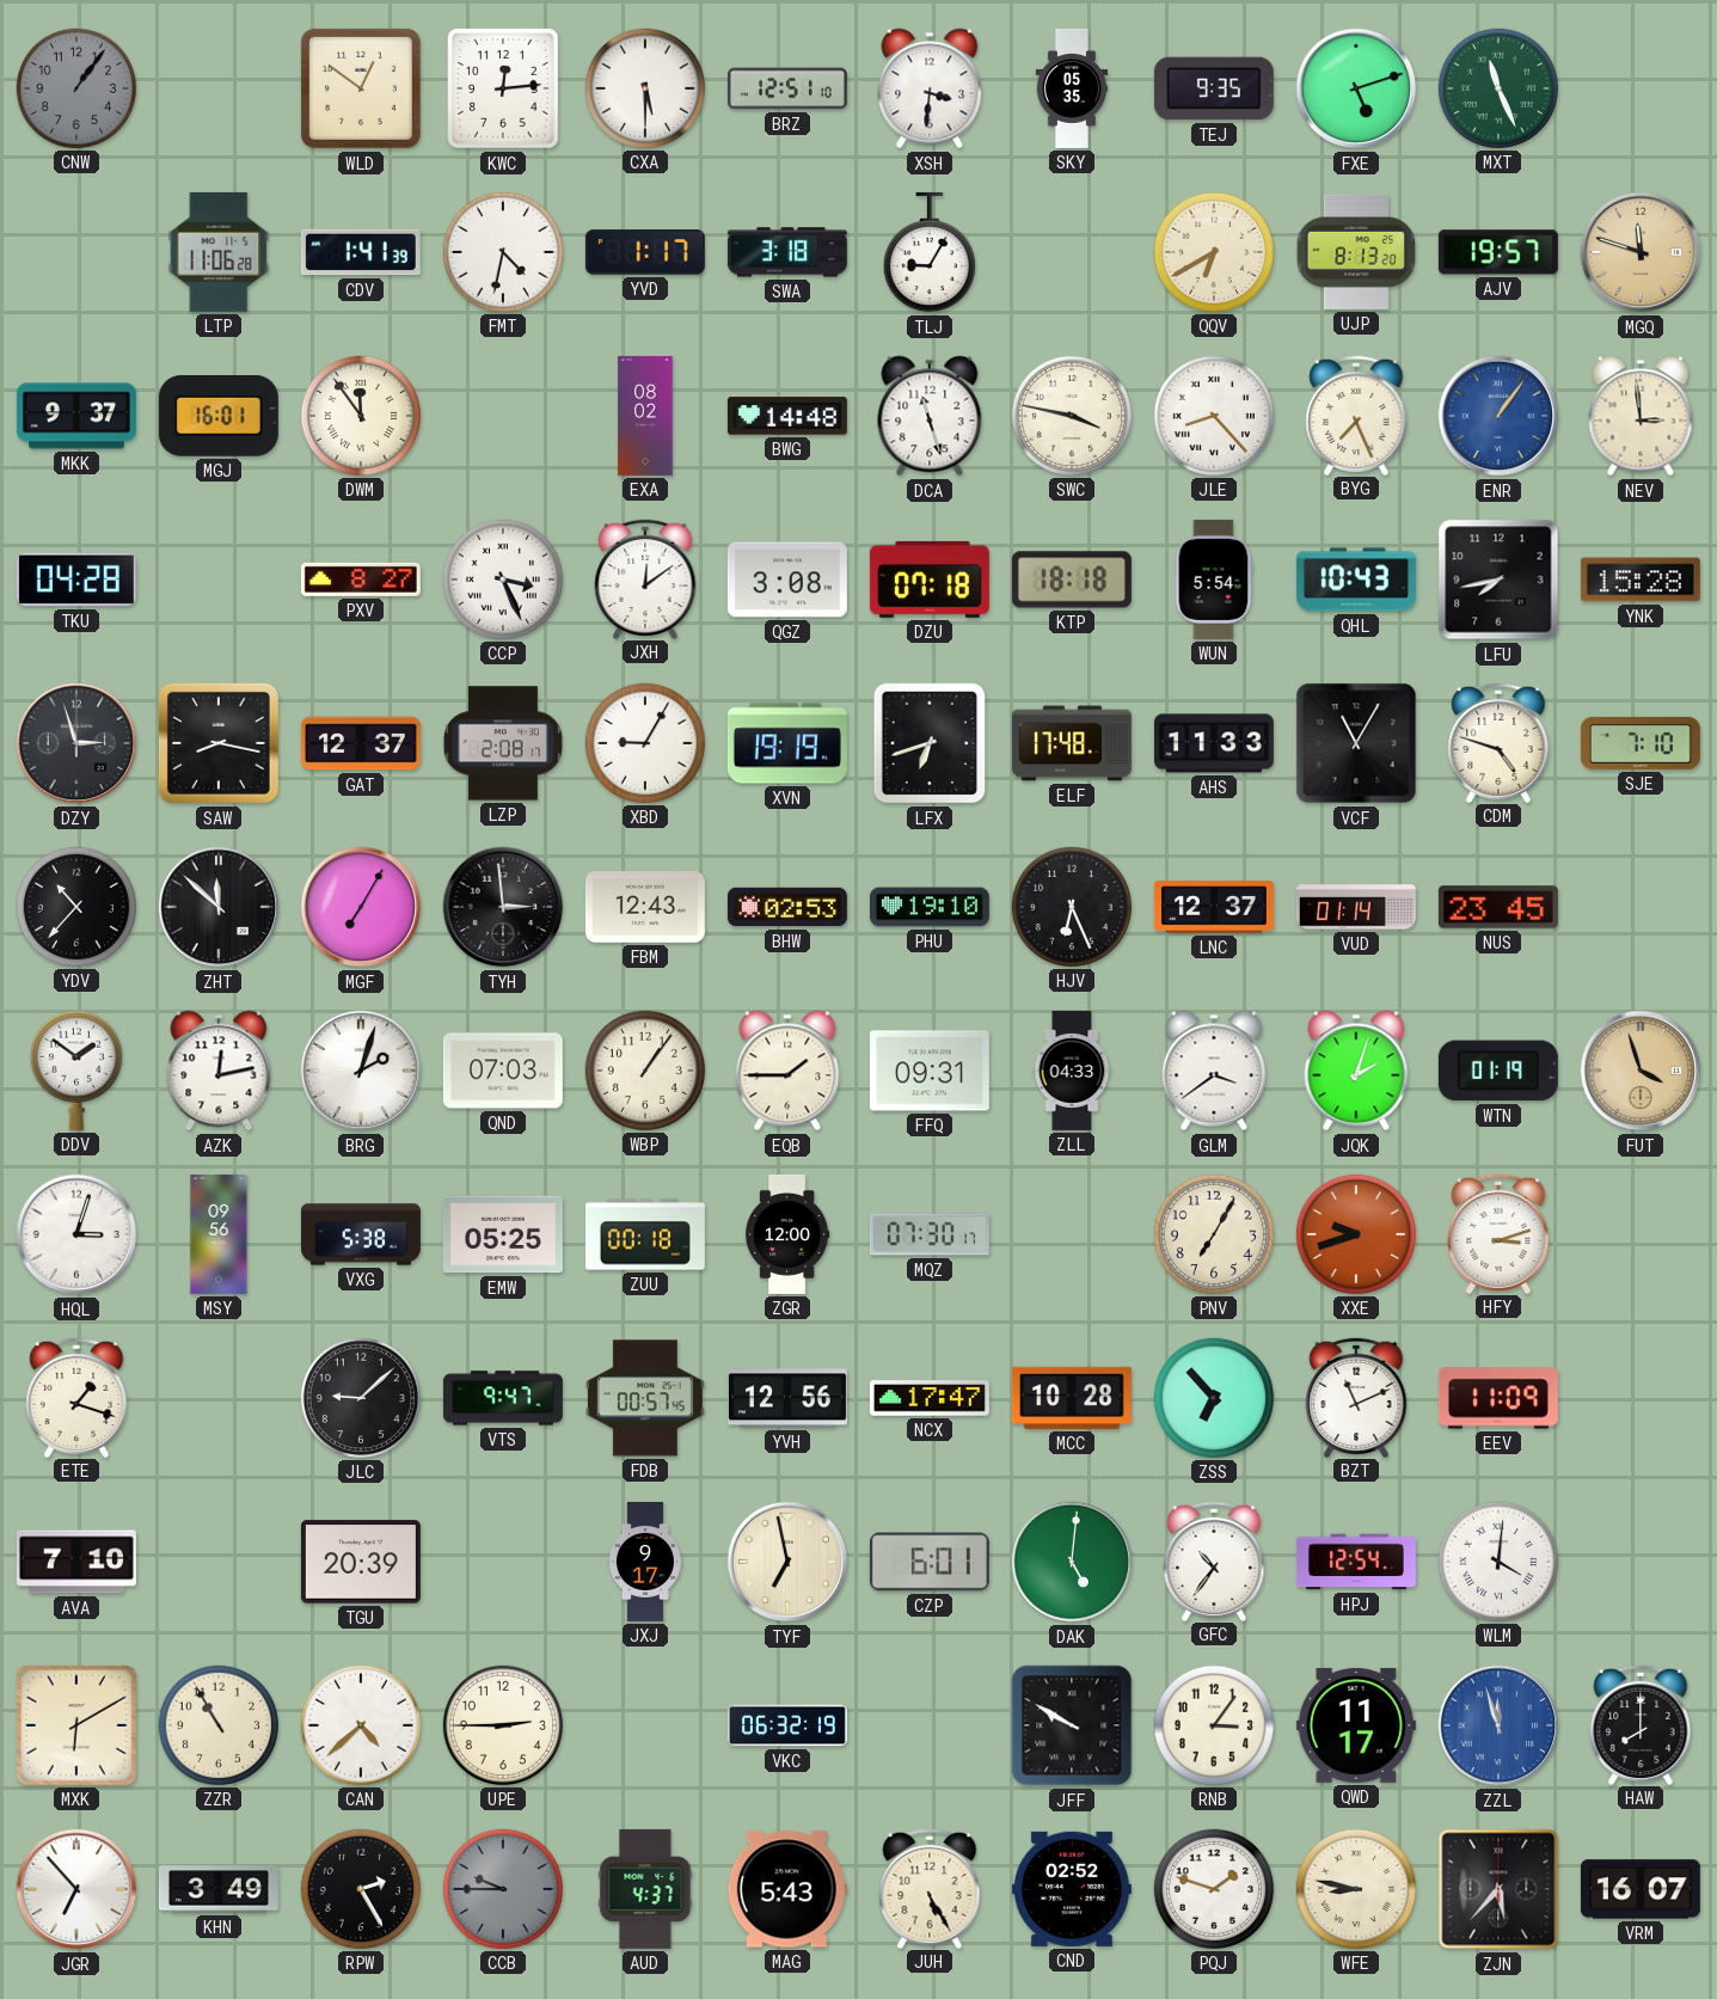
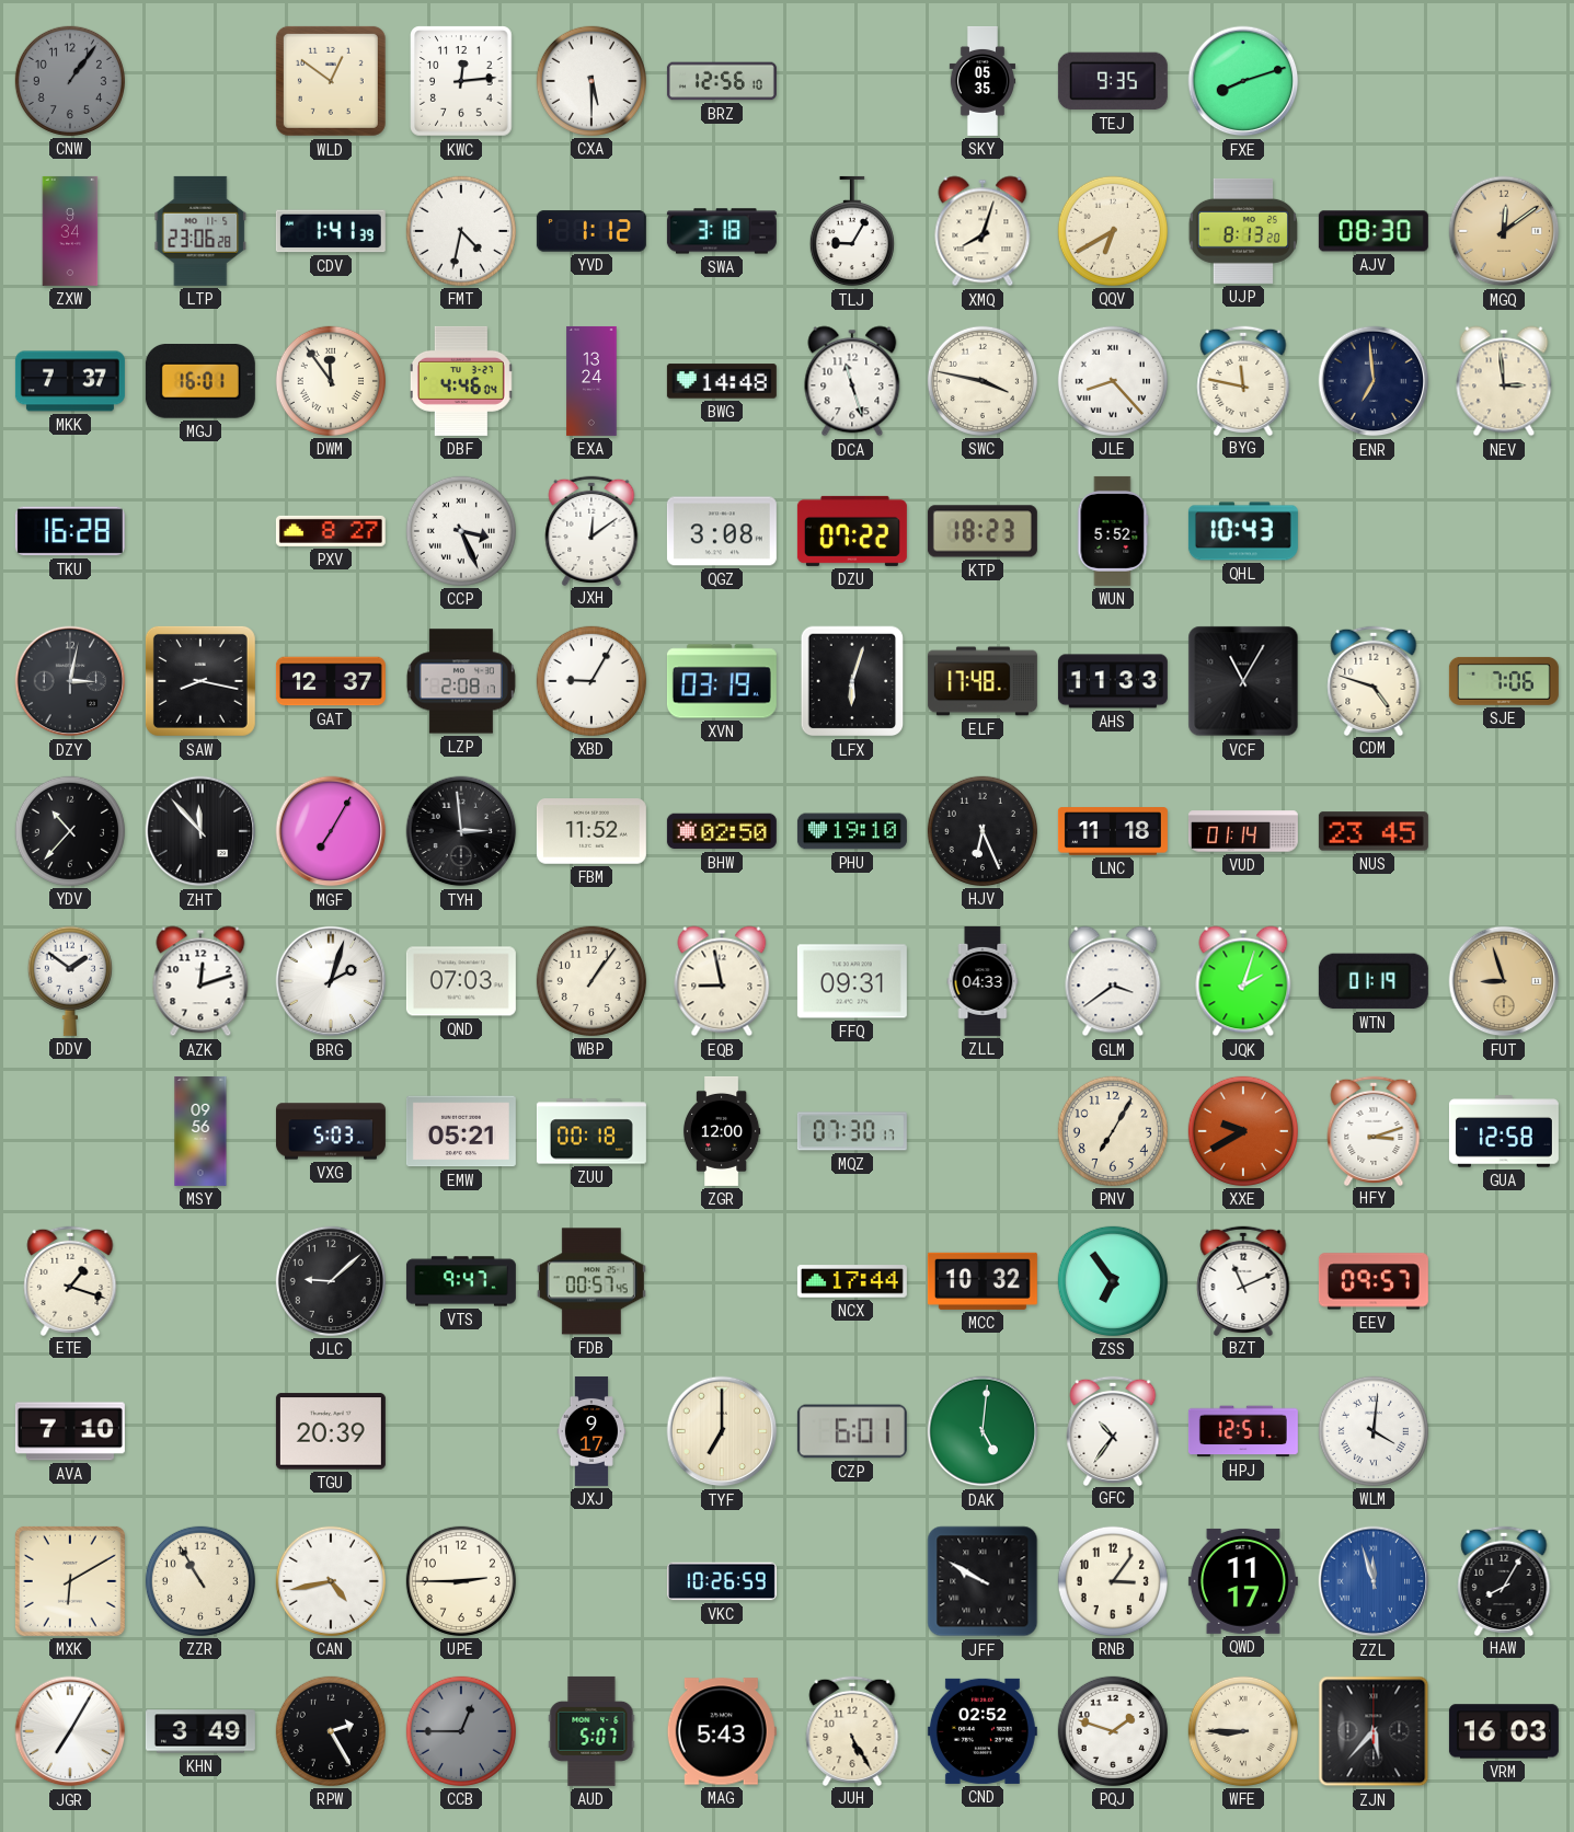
BRZ: 12:51 -> 12:56 (722, 81)
XSH: 3:31 -> none (930, 88)
FXE: 5:12 -> 8:12 (1243, 81)
MXT: 11:26 -> none (1498, 88)
ZXW: none -> 9:34 (70, 231)
LTP: 11:06 -> 23:06 (200, 231)
YVD: 1:17 -> 1:12 (591, 231)
XMQ: none -> 8:03 (983, 231)
AJV: 19:57 -> 08:30 (1374, 231)
MGQ: 11:48 -> 12:09 (1504, 231)
MKK: 9:37 -> 7:37 (70, 381)
DBF: none -> 4:46 (461, 381)
EXA: 08:02 -> 13:24 (591, 381)
BYG: 7:26 -> 11:47 (1243, 380)
ENR: 1:06 -> 6:59 (1374, 381)
ENR dial: blue -> navy (1374, 381)
TKU: 04:28 -> 16:28 (70, 531)
DZU: 07:18 -> 07:22 (852, 531)
KTP: 18:18 -> 18:23 (983, 531)
WUN: 5:54 -> 5:52 (1113, 531)
LFU: 7:43 -> none (1498, 580)
YNK: 15:28 -> none (1641, 580)
DZY: 2:57 -> 3:02 (70, 681)
XVN: 19:19 -> 03:19 (722, 681)
LFX: 6:42 -> 6:03 (852, 681)
SJE: 7:10 -> 7:06 (1504, 681)
ZHT: 11:52 -> 11:53 (200, 831)
FBM: 12:43 -> 11:52 (591, 831)
BHW: 02:53 -> 02:50 (722, 831)
LNC: 12:37 -> 11:18 (1113, 831)
AZK: 12:13 -> 12:12 (200, 981)
EQB: 1:45 -> 8:58 (722, 981)
FUT: 3:57 -> 8:57 (1504, 981)
HQL: 3:03 -> none (76, 1234)
VXG: 5:38 -> 5:03 (331, 1131)
EMW: 05:25 -> 05:21 (461, 1131)
XXE: 9:42 -> 9:40 (1243, 1131)
GUA: none -> 12:58 (1504, 1131)
YVH: 12:56 -> none (787, 1398)
NCX: 17:47 -> 17:44 (852, 1281)
MCC: 10:28 -> 10:32 (983, 1281)
ZSS: 6:53 -> 6:54 (1113, 1281)
EEV: 11:09 -> 09:57 (1374, 1281)
TYF: 6:58 -> 7:00 (722, 1431)
HPJ: 12:54 -> 12:51 (1243, 1431)
CAN: 4:38 -> 4:43 (331, 1581)
VKC: 06:32 -> 10:26 (722, 1581)
HAW: 8:00 -> 8:05 (1504, 1580)
JGR: 6:53 -> 7:05 (70, 1731)
CCB: 9:45 -> 12:45 (461, 1731)
AUD: 4:37 -> 5:07 (591, 1731)
WFE: 8:47 -> 8:45 (1243, 1731)
VRM: 16:07 -> 16:03 (1504, 1731)
